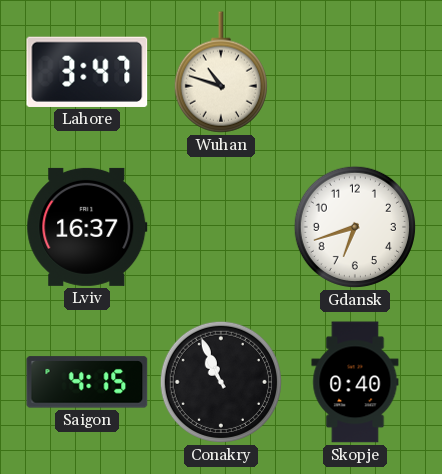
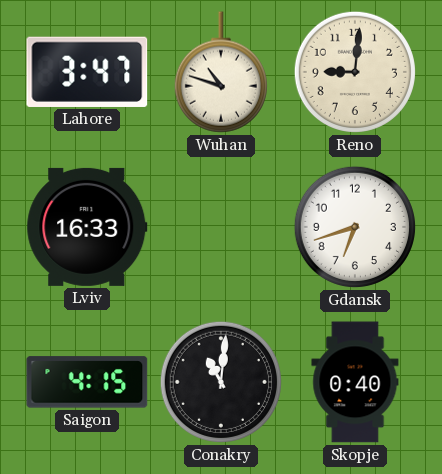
Reno: none -> 9:01 (355, 72)
Lviv: 16:37 -> 16:33 (87, 227)
Conakry: 10:56 -> 11:01 (221, 382)
